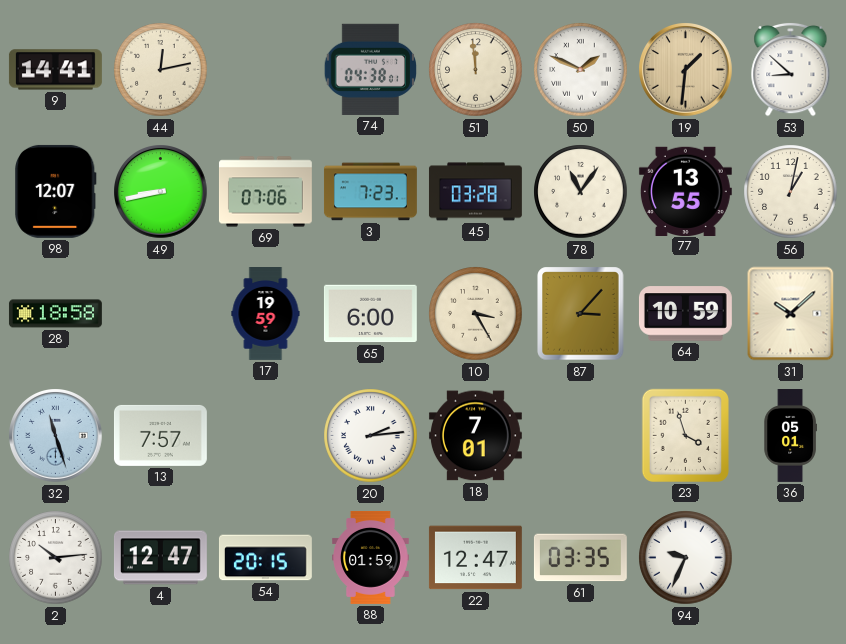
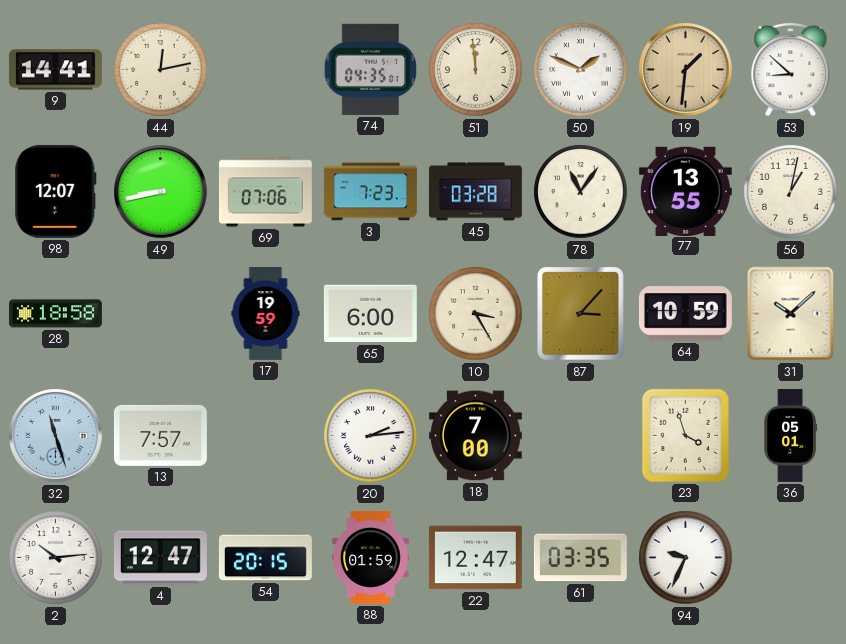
74: 04:38 -> 04:35 (371, 69)
18: 7:01 -> 7:00 (475, 436)
